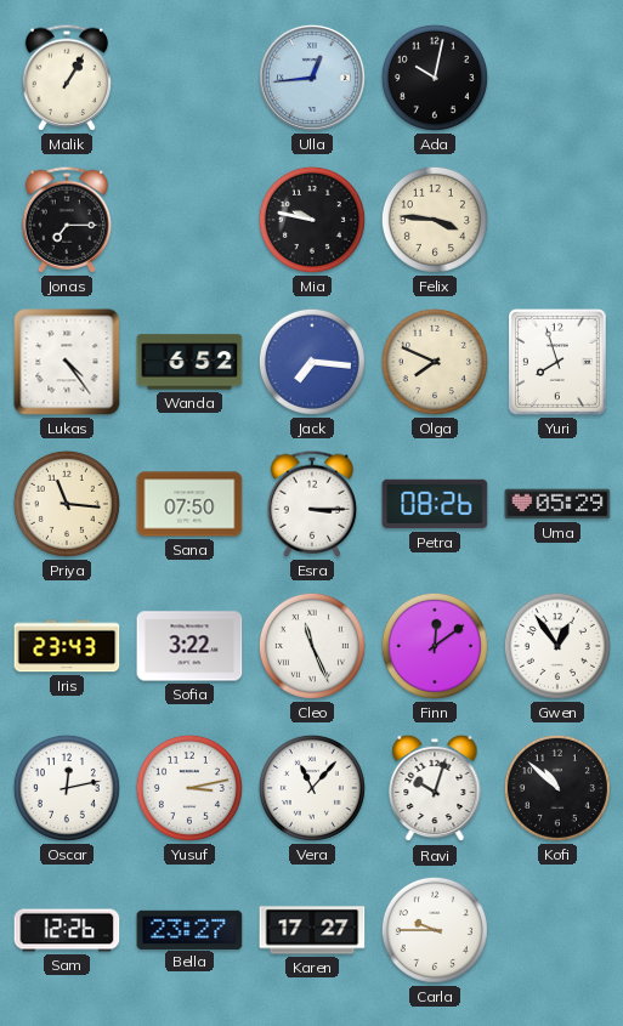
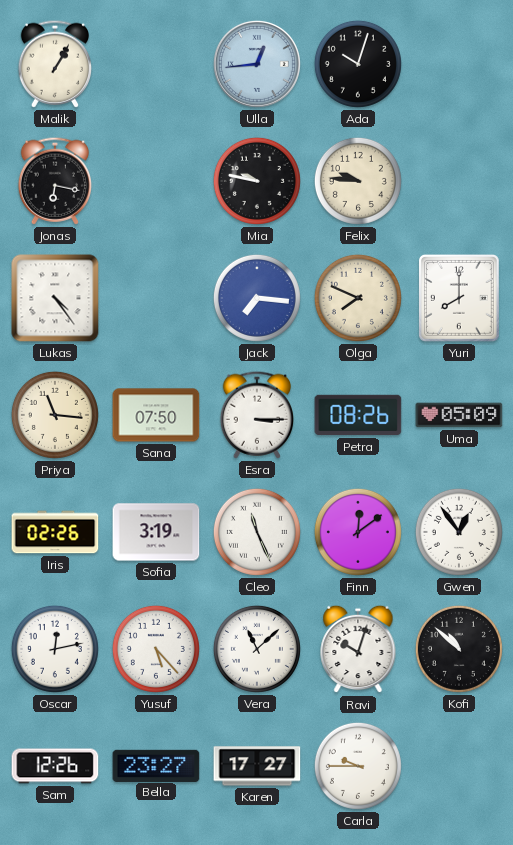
Ada: 10:02 -> 10:03 (358, 64)
Jonas: 7:15 -> 6:17 (54, 181)
Felix: 3:46 -> 9:46 (358, 181)
Wanda: 6:52 -> none (189, 362)
Yuri: 7:57 -> 8:00 (459, 299)
Uma: 05:29 -> 05:09 (459, 415)
Iris: 23:43 -> 02:26 (55, 532)
Sofia: 3:22 -> 3:19 (156, 532)
Yusuf: 3:13 -> 5:23 (156, 649)
Vera: 11:07 -> 11:08 (257, 649)
